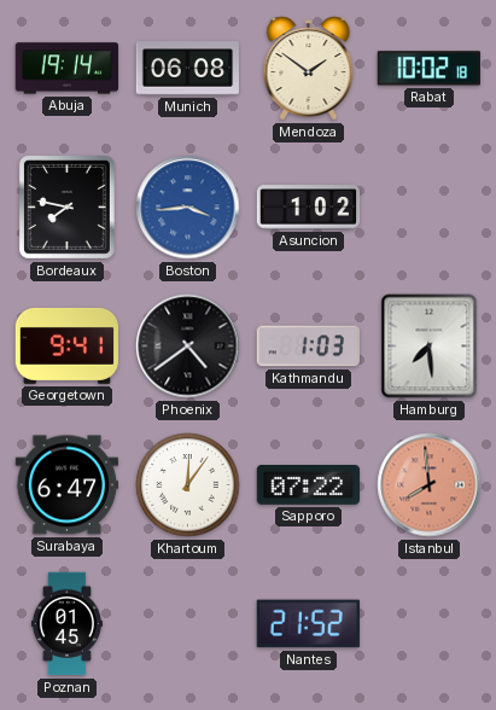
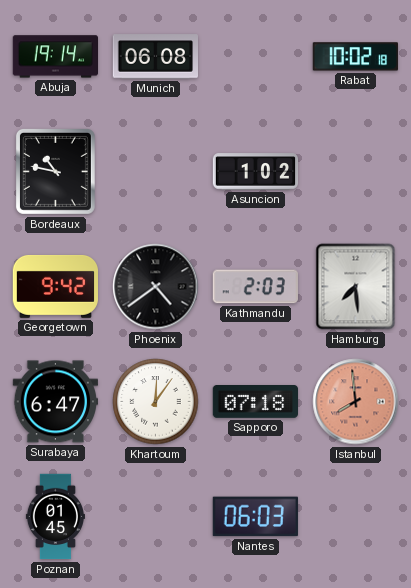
Mendoza: 1:51 -> none (309, 69)
Bordeaux: 7:47 -> 10:47 (55, 171)
Boston: 3:44 -> none (188, 208)
Georgetown: 9:41 -> 9:42 (56, 286)
Kathmandu: 1:03 -> 2:03 (255, 287)
Sapporo: 07:22 -> 07:18 (255, 402)
Nantes: 21:52 -> 06:03 (255, 517)
